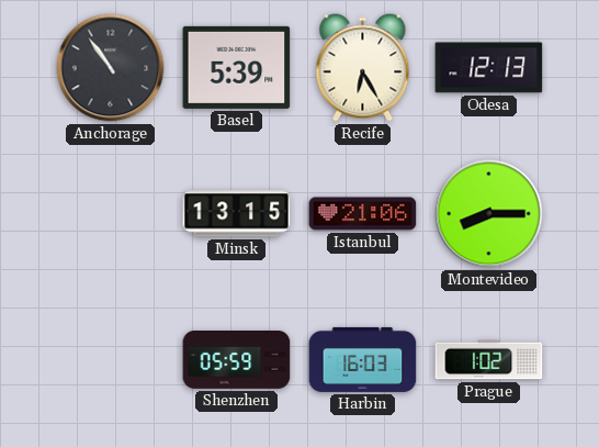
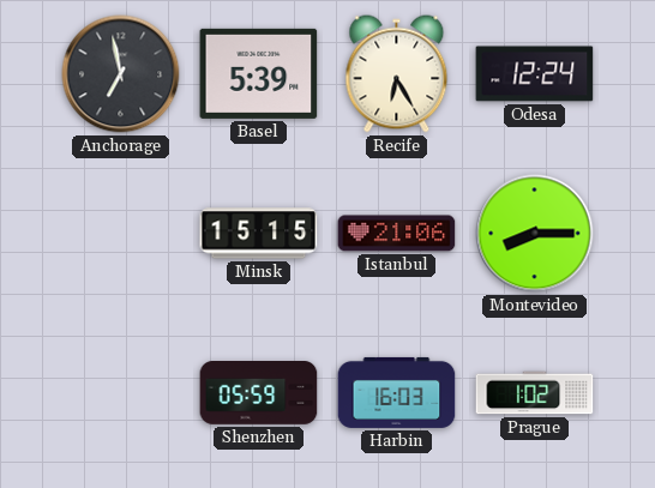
Anchorage: 10:54 -> 6:58 (121, 74)
Odesa: 12:13 -> 12:24 (535, 74)
Minsk: 13:15 -> 15:15 (259, 234)
